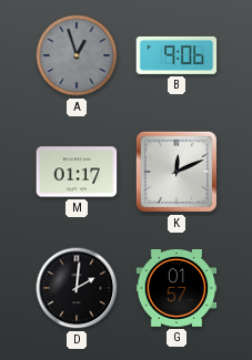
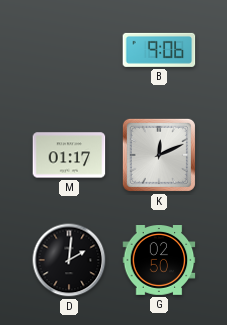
A: 12:57 -> none (77, 55)
G: 01:57 -> 02:50 (159, 261)
